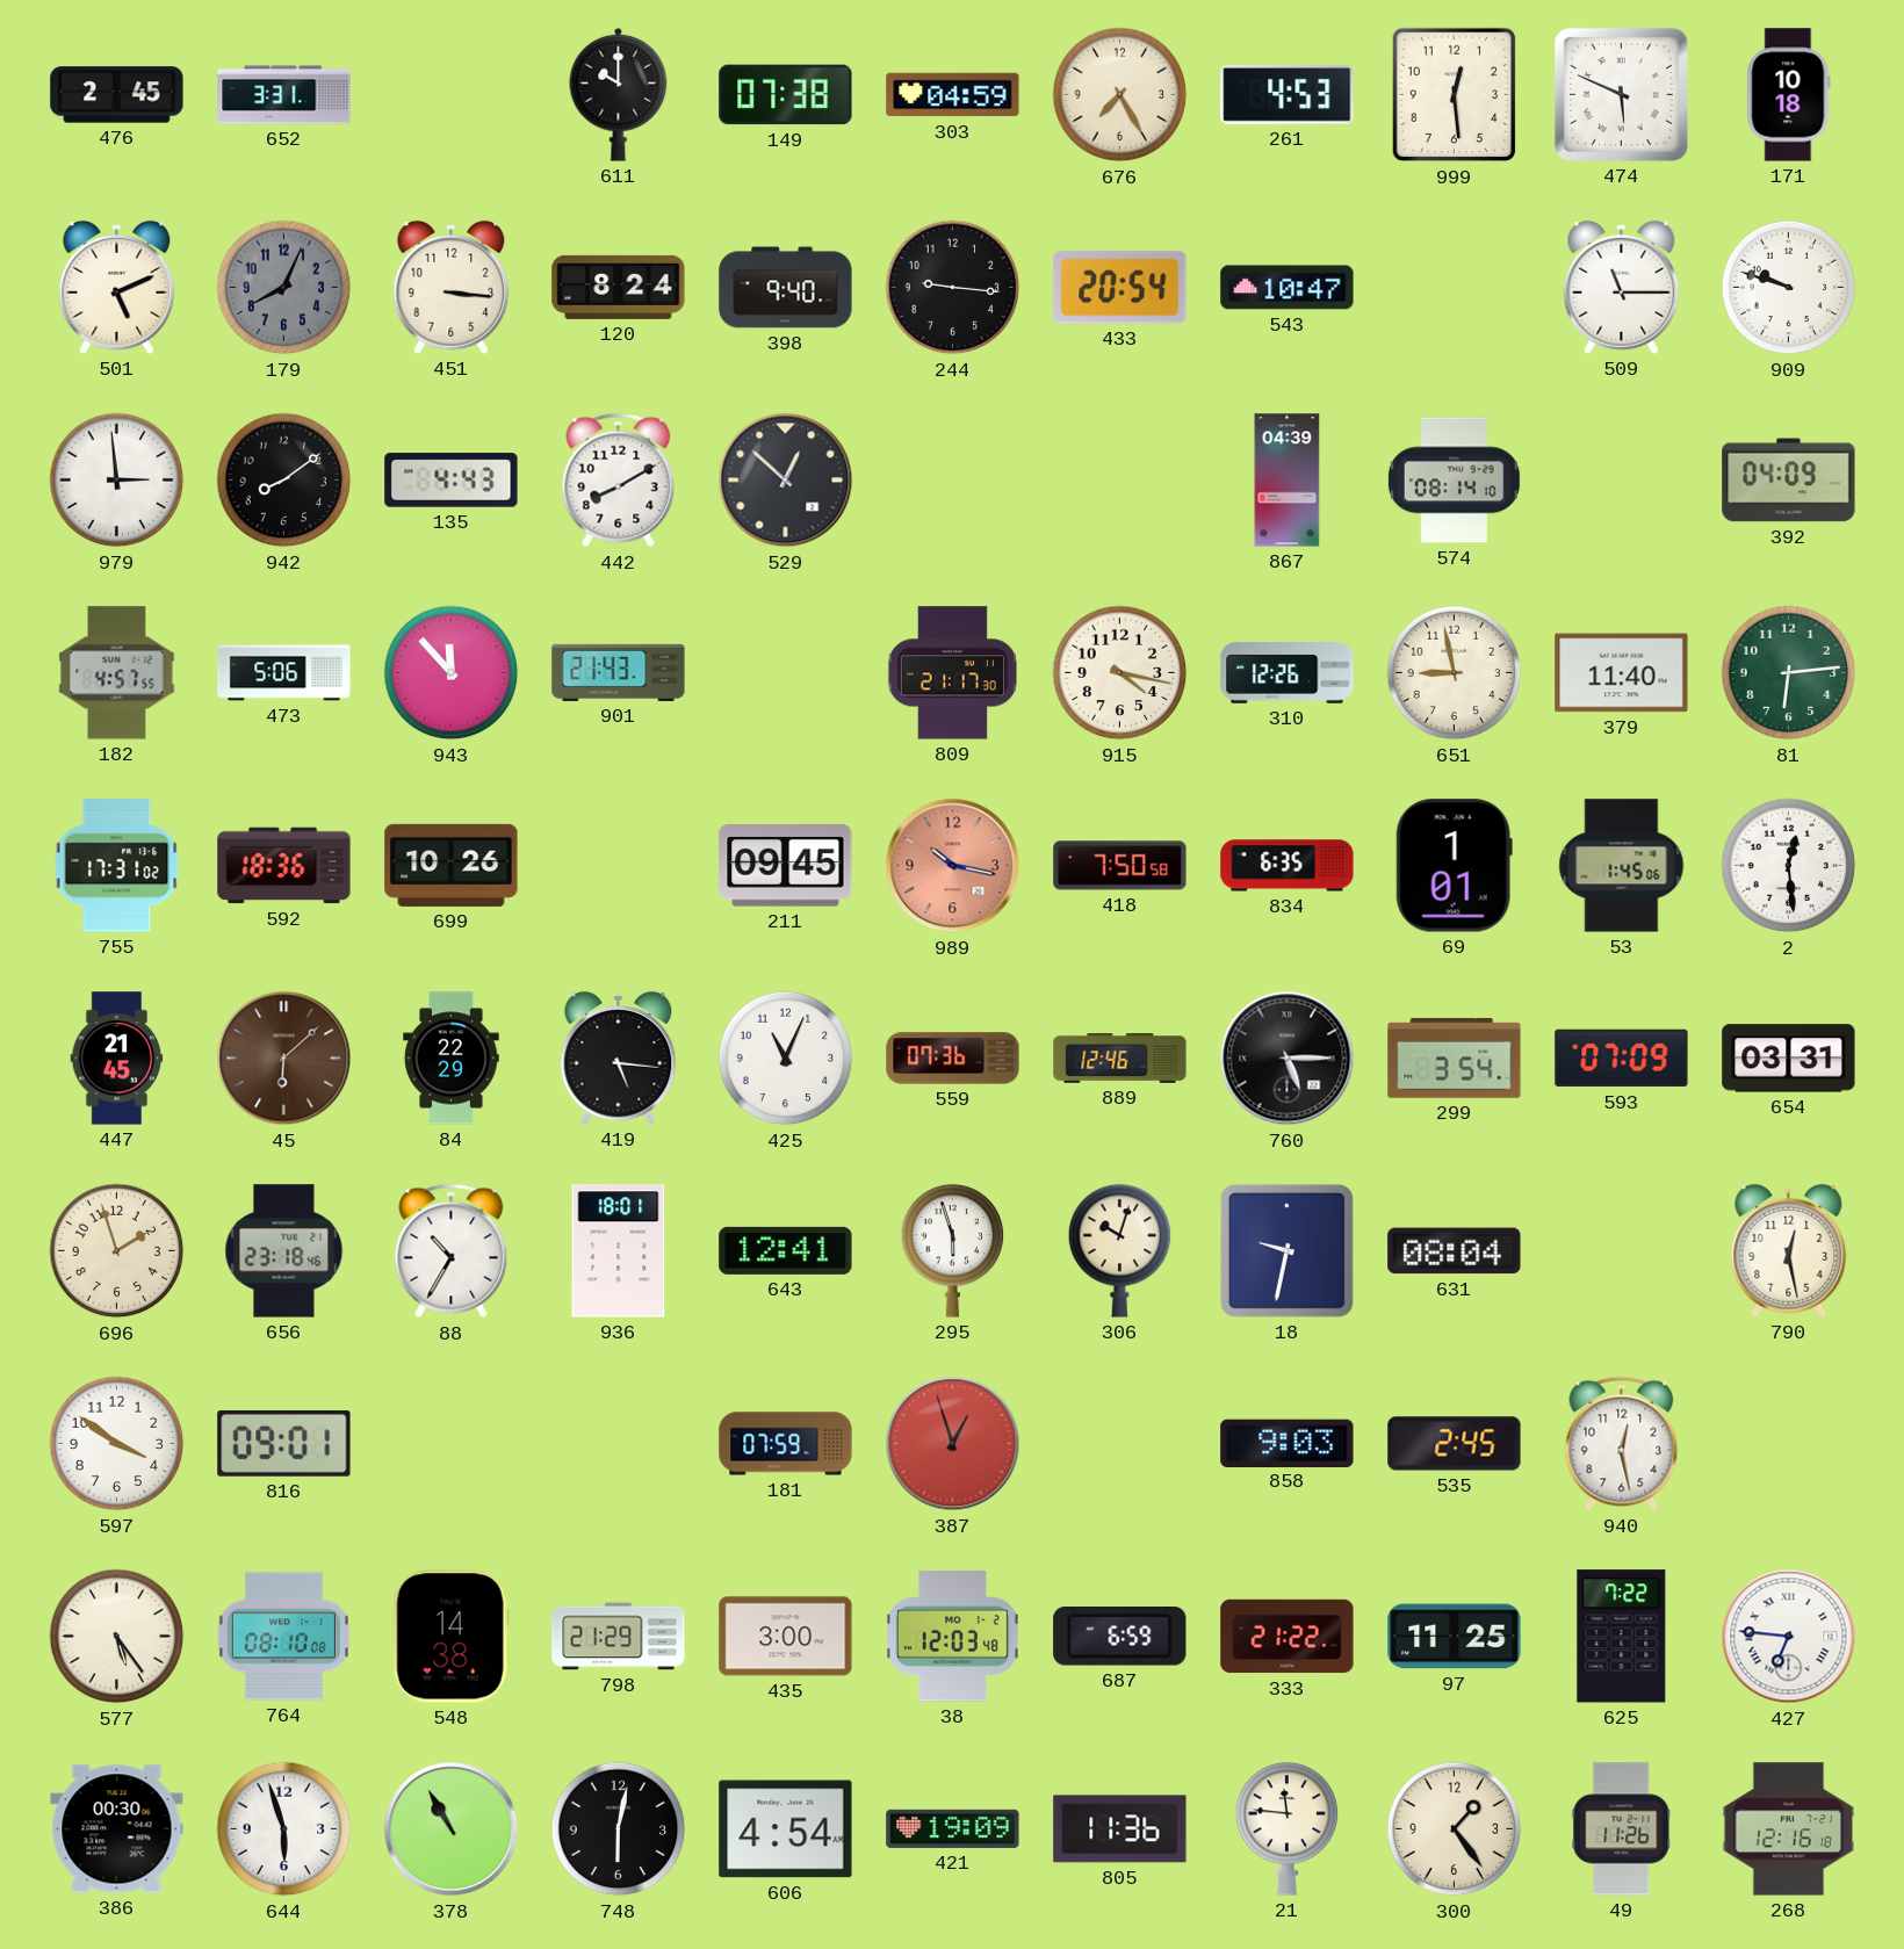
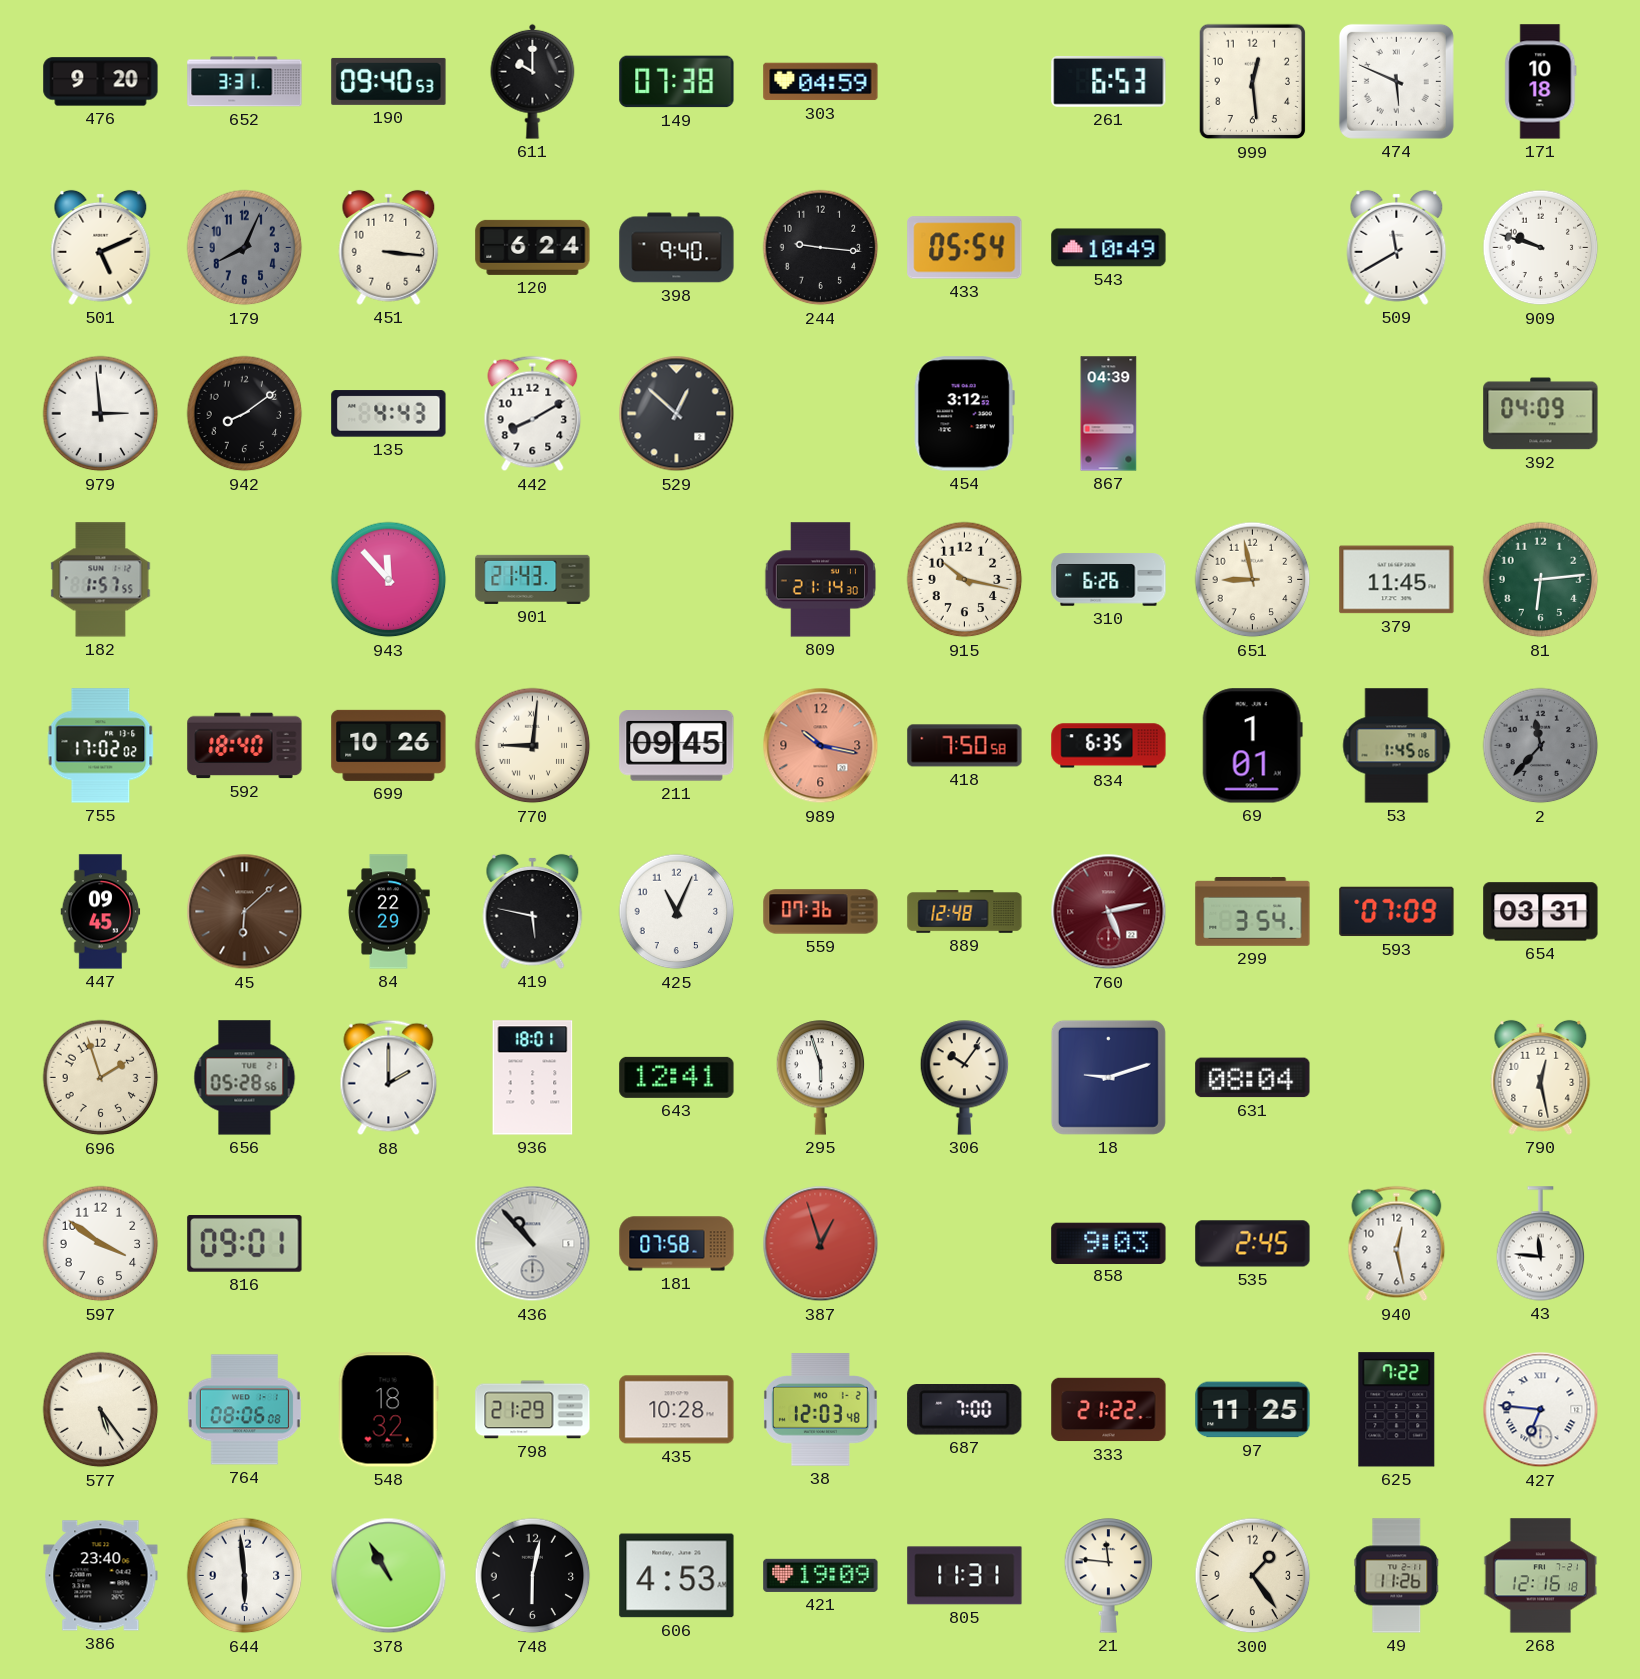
476: 2:45 -> 9:20 (101, 82)
190: none -> 09:40 (389, 81)
676: 7:25 -> none (1120, 95)
261: 4:53 -> 6:53 (1109, 82)
120: 8:24 -> 6:24 (533, 247)
433: 20:54 -> 05:54 (965, 248)
543: 10:47 -> 10:49 (1109, 248)
509: 11:15 -> 11:40 (1397, 247)
454: none -> 3:12 (964, 414)
574: 08:14 -> none (1454, 481)
182: 4:57 -> 1:57 (101, 580)
473: 5:06 -> none (284, 673)
809: 21:17 -> 21:14 (820, 580)
915: 4:17 -> 10:17 (965, 580)
310: 12:26 -> 6:26 (1109, 580)
379: 11:40 -> 11:45 (1397, 580)
755: 17:31 -> 17:02 (101, 746)
592: 18:36 -> 18:40 (245, 746)
770: none -> 9:01 (533, 746)
2: 12:29 -> 11:37 (1541, 746)
2 dial: white -> grey (1541, 746)
447: 21:45 -> 09:45 (101, 912)
419: 5:16 -> 5:47 (533, 911)
889: 12:46 -> 12:48 (965, 912)
760: 5:15 -> 5:13 (1109, 912)
760 dial: black -> burgundy (1109, 912)
656: 23:18 -> 05:28 (245, 1078)
88: 10:35 -> 2:00 (389, 1078)
306: 10:03 -> 10:06 (965, 1078)
18: 9:32 -> 9:12 (1108, 1077)
436: none -> 10:53 (533, 1244)
181: 07:59 -> 07:58 (677, 1244)
43: none -> 11:46 (1541, 1244)
764: 08:10 -> 08:06 (244, 1410)
548: 14:38 -> 18:32 (388, 1410)
435: 3:00 -> 10:28 (677, 1410)
687: 6:59 -> 7:00 (965, 1410)
386: 00:30 -> 23:40 (101, 1576)
644: 5:57 -> 5:59 (245, 1576)
606: 4:54 -> 4:53 (677, 1576)
805: 11:36 -> 11:31 (965, 1576)
